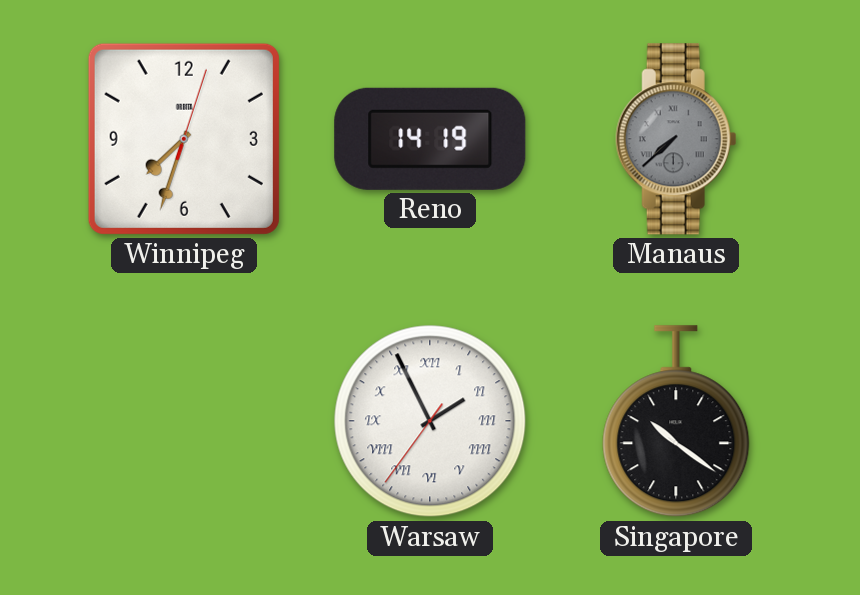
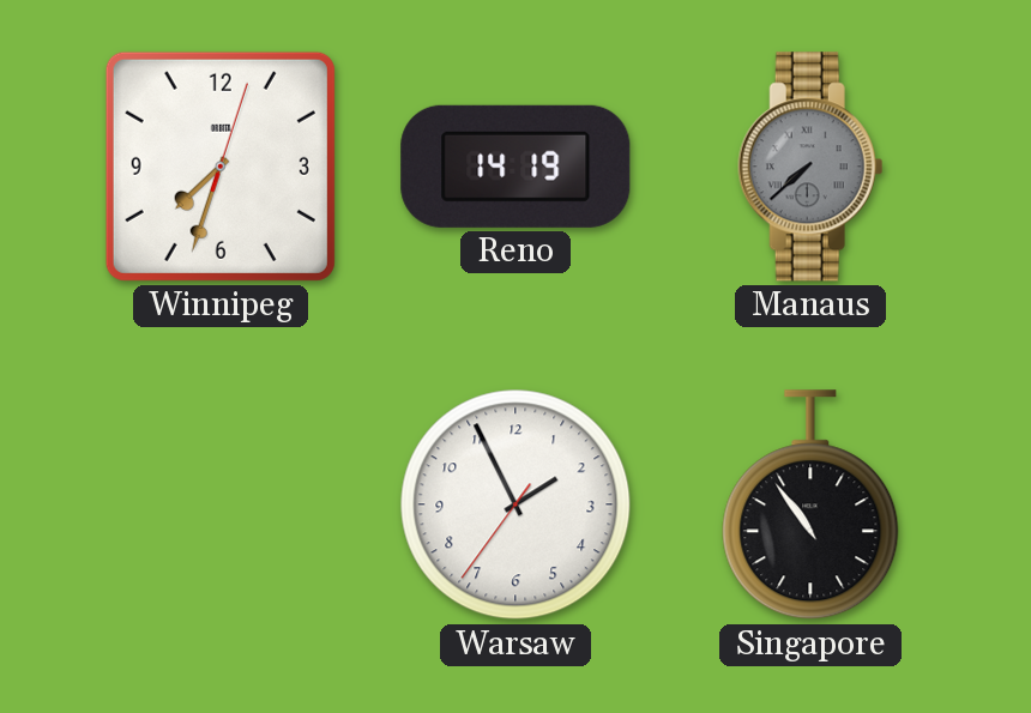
Warsaw numerals: Roman -> Arabic (515, 504)
Singapore: 10:21 -> 10:54 (810, 506)
